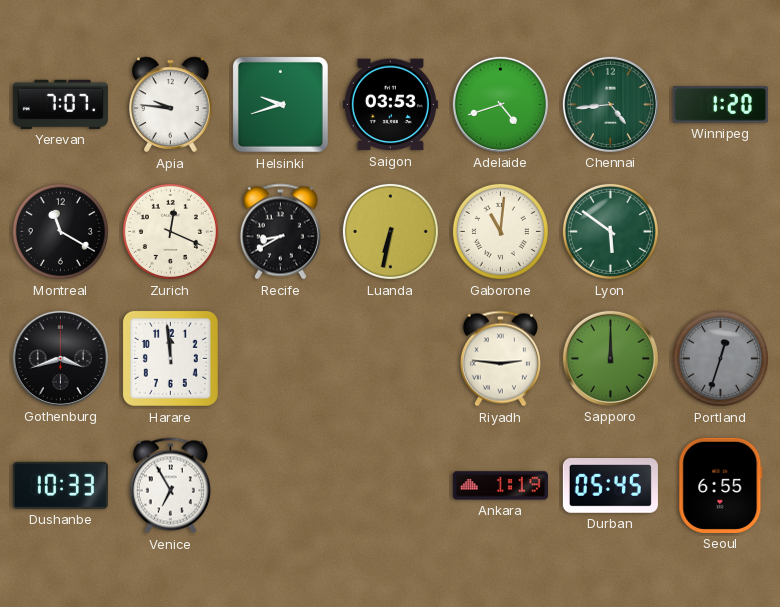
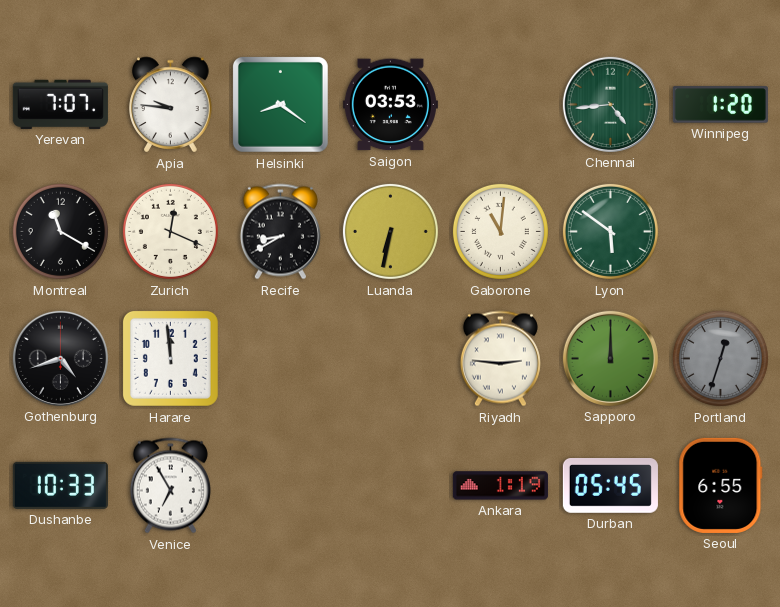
Helsinki: 9:42 -> 8:21 (280, 104)
Adelaide: 4:42 -> none (500, 104)
Gothenburg: 3:42 -> 4:42 (60, 358)
